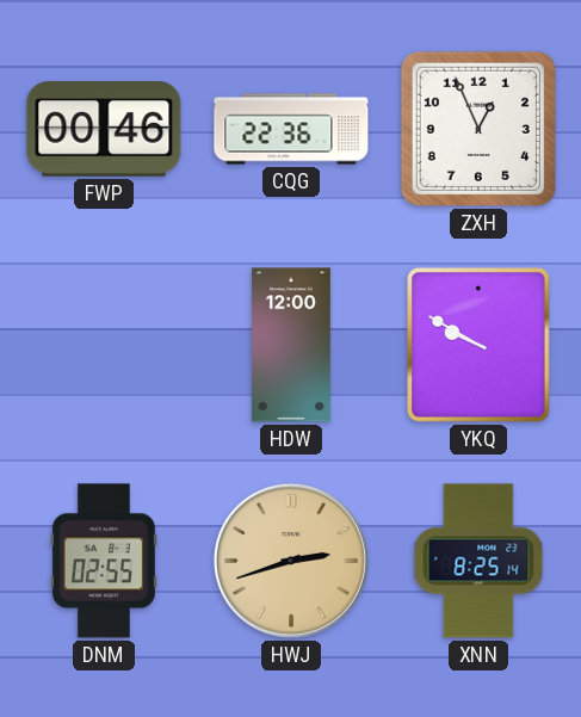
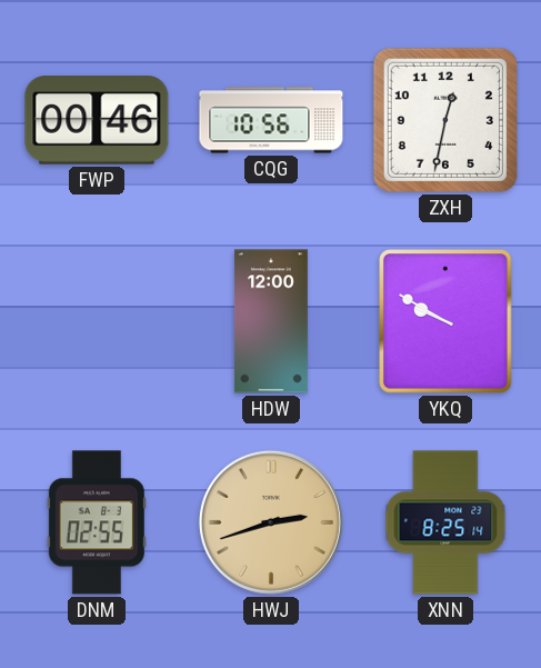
CQG: 22:36 -> 10:56 (271, 120)
ZXH: 12:56 -> 12:32 (445, 120)
